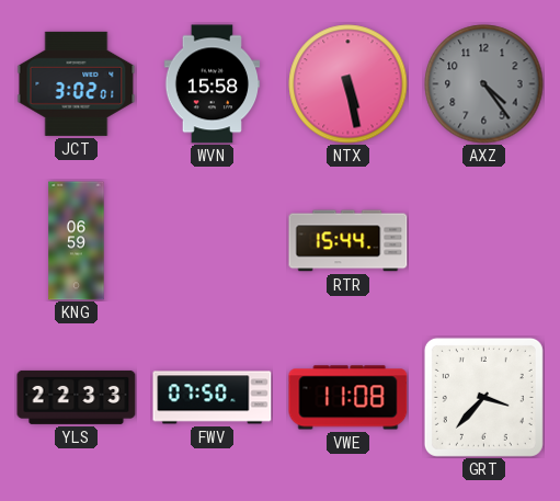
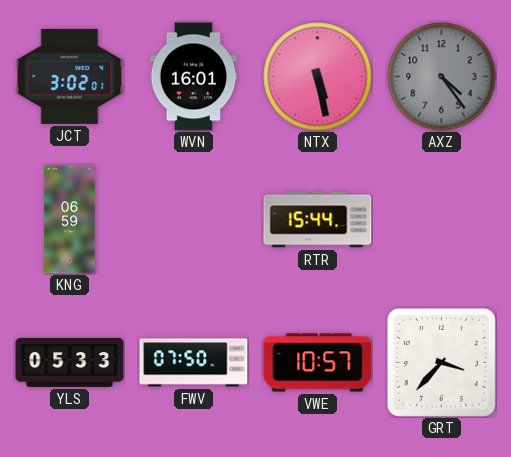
WVN: 15:58 -> 16:01 (194, 77)
YLS: 22:33 -> 05:33 (70, 362)
VWE: 11:08 -> 10:57 (318, 363)
